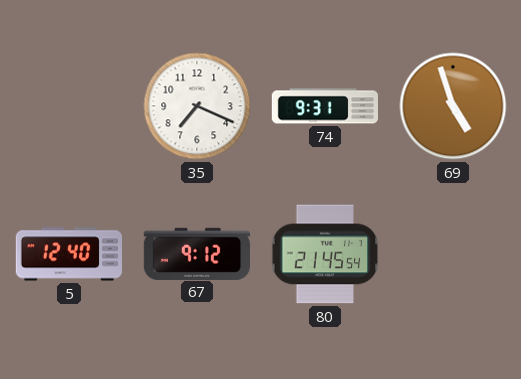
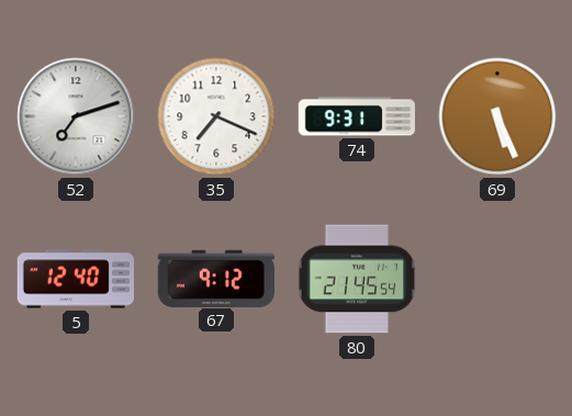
52: none -> 7:12 (76, 116)
69: 4:57 -> 5:26 (497, 116)
